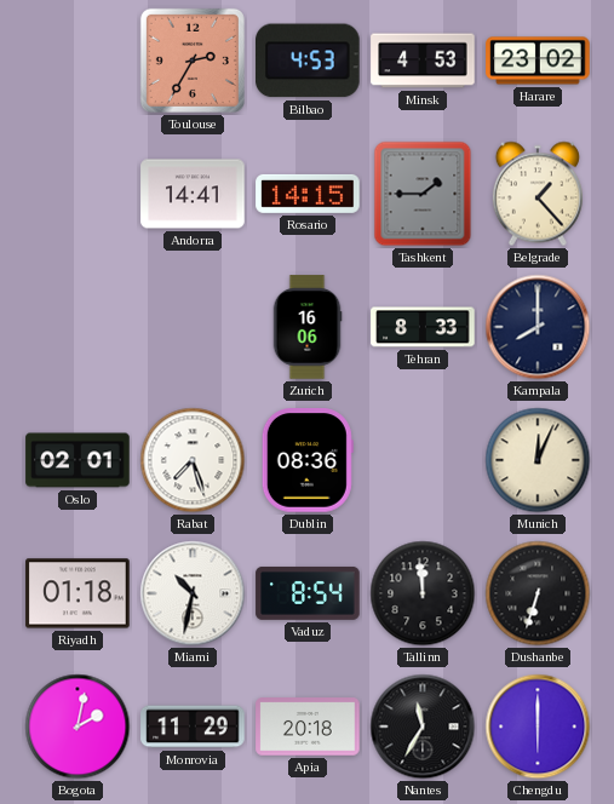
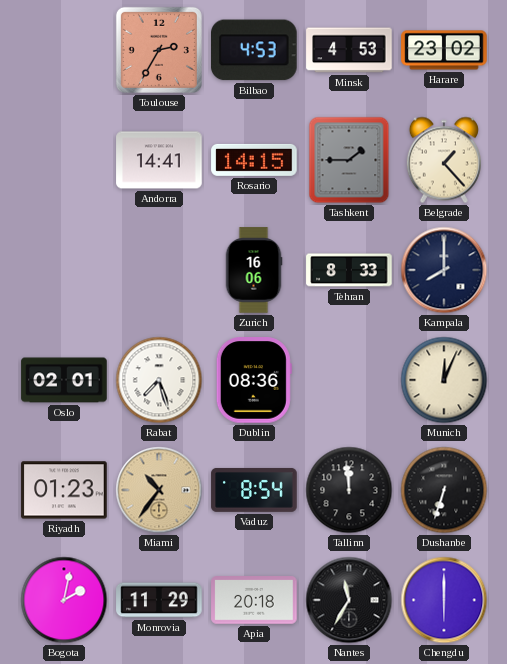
Riyadh: 01:18 -> 01:23 (64, 490)
Miami: 10:32 -> 10:36 (159, 490)
Miami dial: white -> champagne (159, 490)
